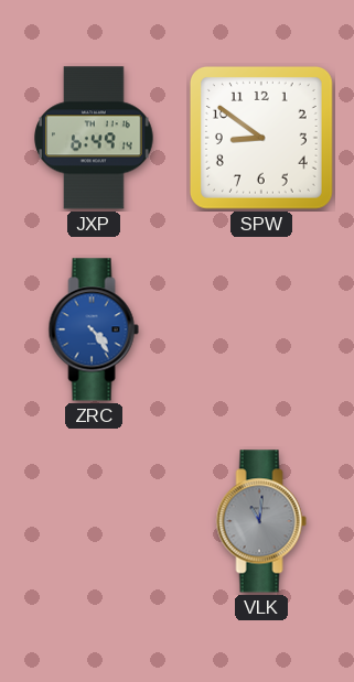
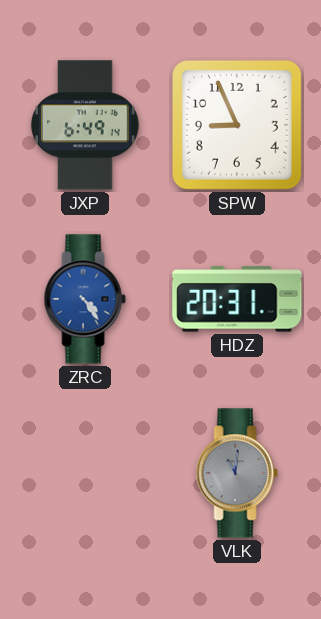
SPW: 8:51 -> 8:56 (237, 125)
HDZ: none -> 20:31 (237, 299)
